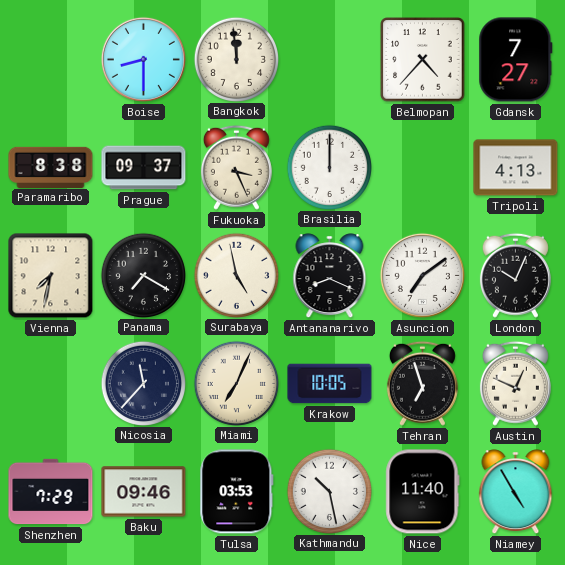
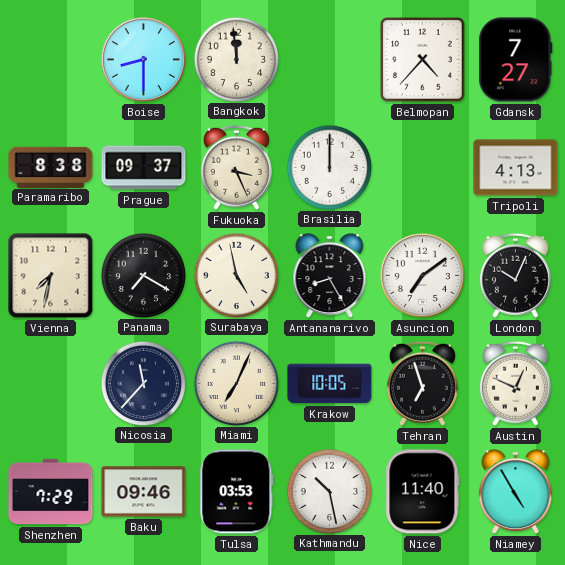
Antananarivo: 8:19 -> 8:25 (330, 276)
